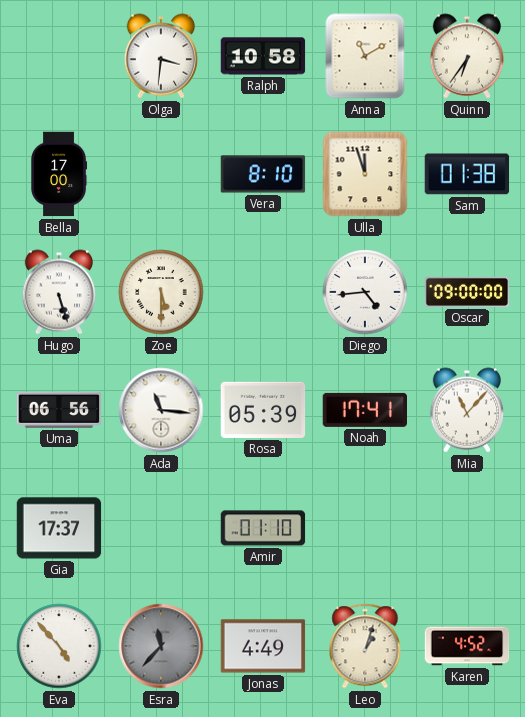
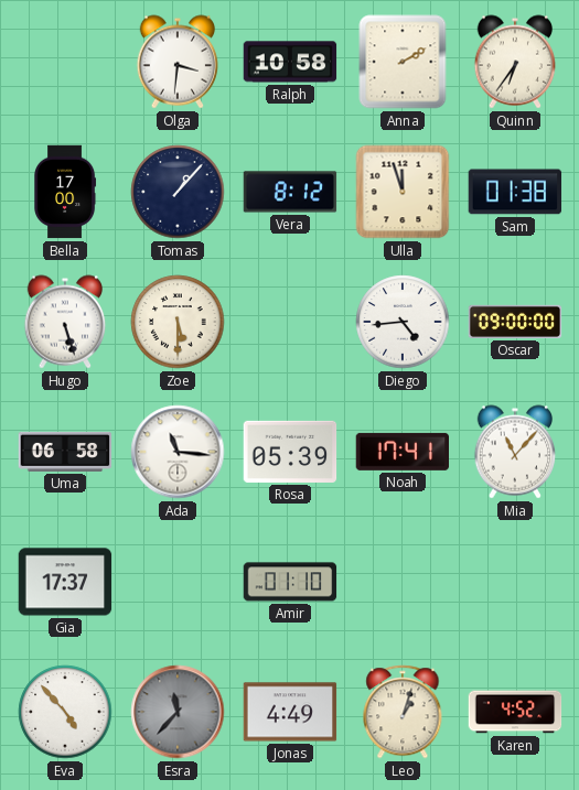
Anna: 11:10 -> 2:10 (403, 62)
Tomas: none -> 1:07 (178, 192)
Vera: 8:10 -> 8:12 (290, 192)
Uma: 06:56 -> 06:58 (65, 452)
